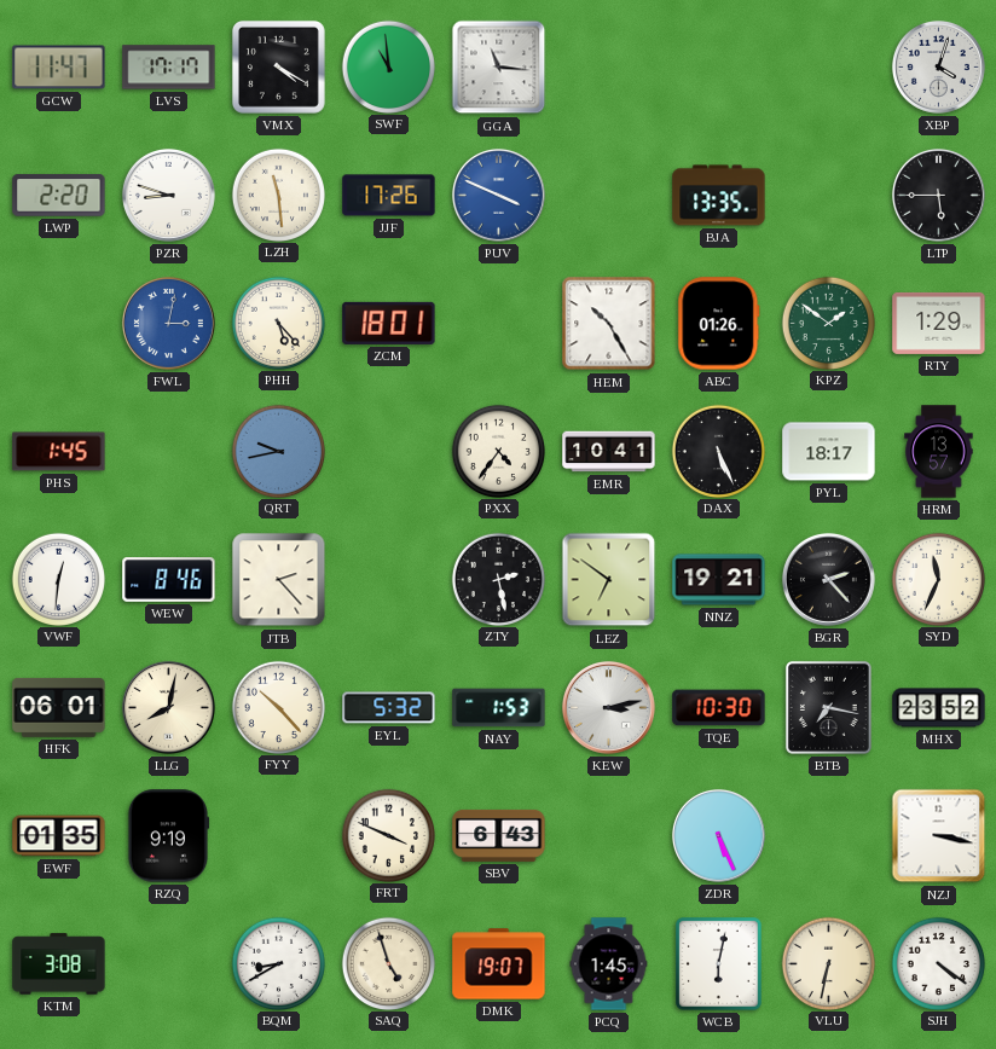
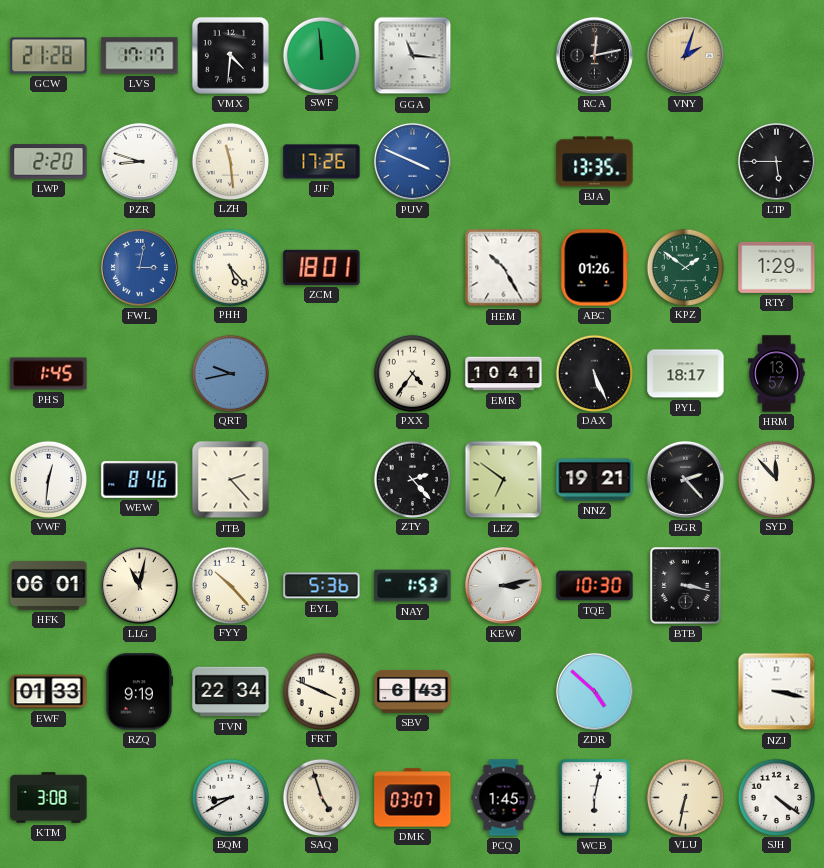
GCW: 11:47 -> 21:28 (49, 56)
VMX: 4:20 -> 4:31 (230, 55)
SWF: 10:59 -> 11:59 (321, 55)
RCA: none -> 12:13 (594, 55)
VNY: none -> 2:03 (685, 55)
XBP: 4:03 -> none (938, 66)
ZTY: 2:28 -> 2:23 (412, 479)
SYD: 11:34 -> 11:53 (776, 479)
LLG: 8:02 -> 11:02 (139, 585)
EYL: 5:32 -> 5:36 (322, 586)
BTB: 7:17 -> 3:17 (685, 585)
MHX: 23:52 -> none (939, 708)
EWF: 01:35 -> 01:33 (49, 692)
TVN: none -> 22:34 (231, 692)
ZDR: 5:26 -> 4:52 (594, 691)
DMK: 19:07 -> 03:07 (413, 798)
